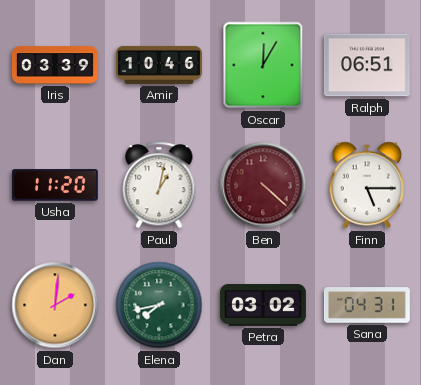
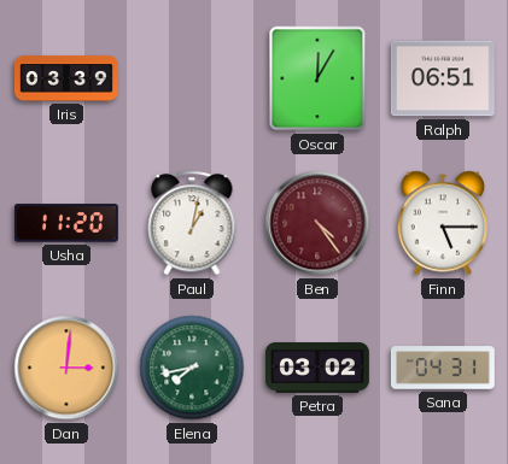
Amir: 10:46 -> none (160, 65)
Ben: 4:22 -> 4:24 (317, 223)
Dan: 2:01 -> 3:01 (66, 368)
